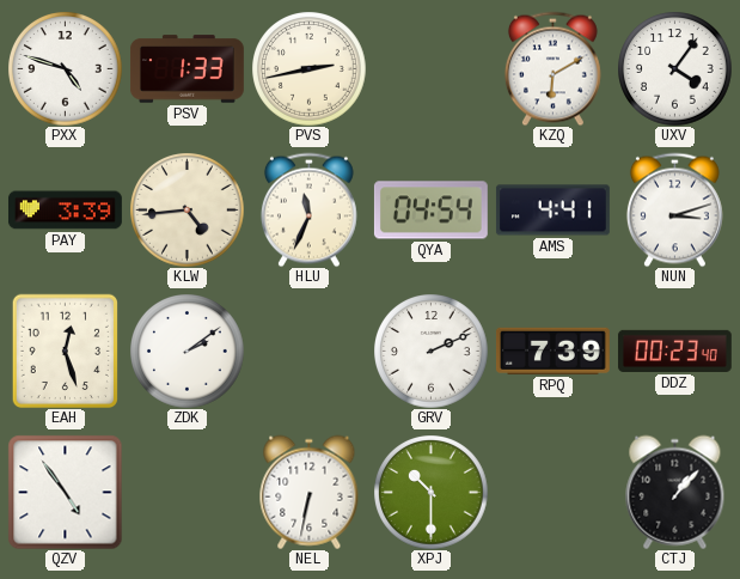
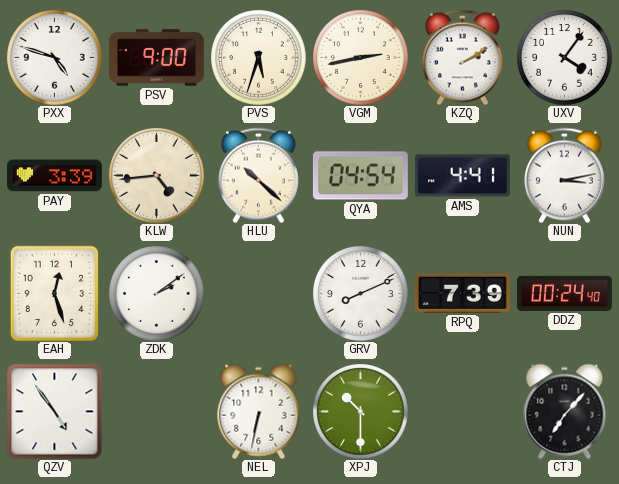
PSV: 1:33 -> 9:00 (157, 58)
PVS: 2:43 -> 5:33 (258, 57)
VGM: none -> 2:43 (360, 57)
KZQ: 6:10 -> 2:10 (462, 57)
HLU: 11:34 -> 10:22 (258, 175)
NUN: 3:12 -> 3:13 (564, 175)
GRV: 2:11 -> 8:11 (360, 293)
DDZ: 00:23 -> 00:24 (564, 293)
CTJ: 1:07 -> 7:07 (565, 411)
